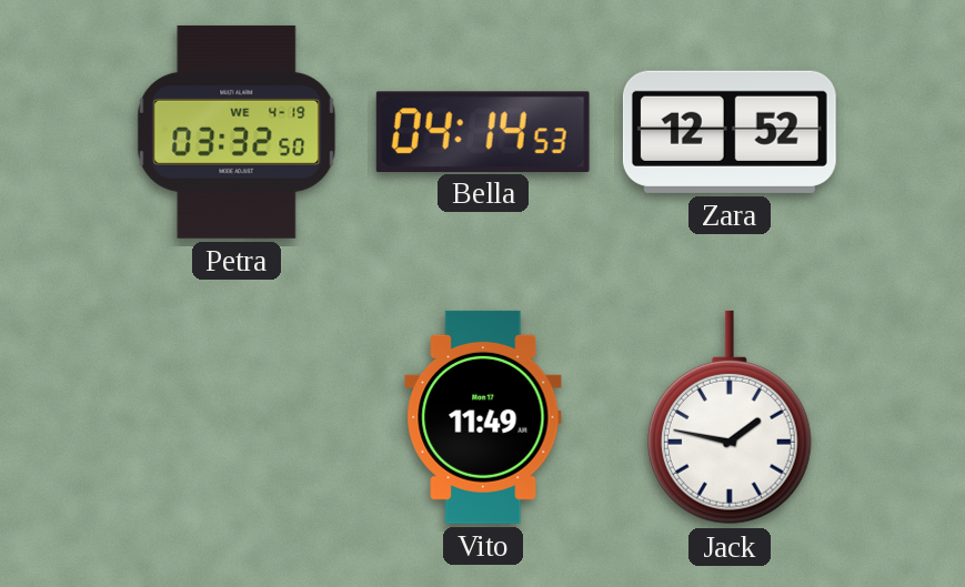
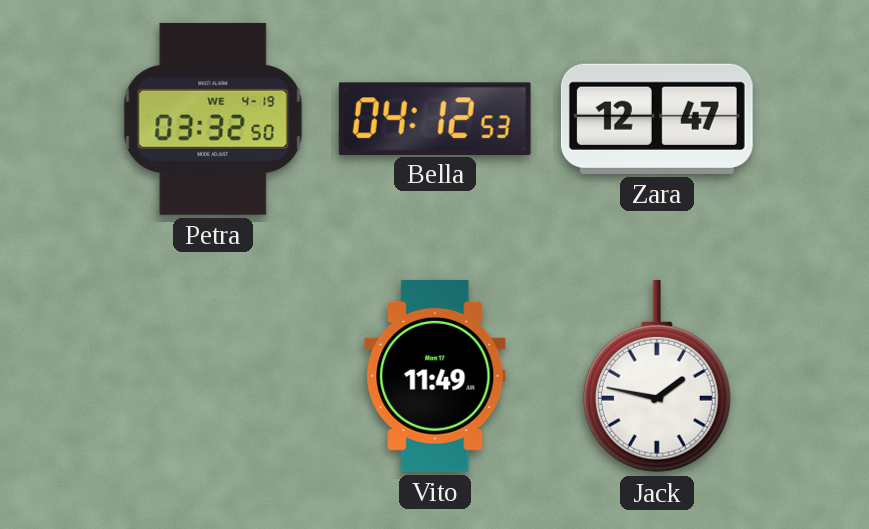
Bella: 04:14 -> 04:12 (435, 118)
Zara: 12:52 -> 12:47 (657, 119)
